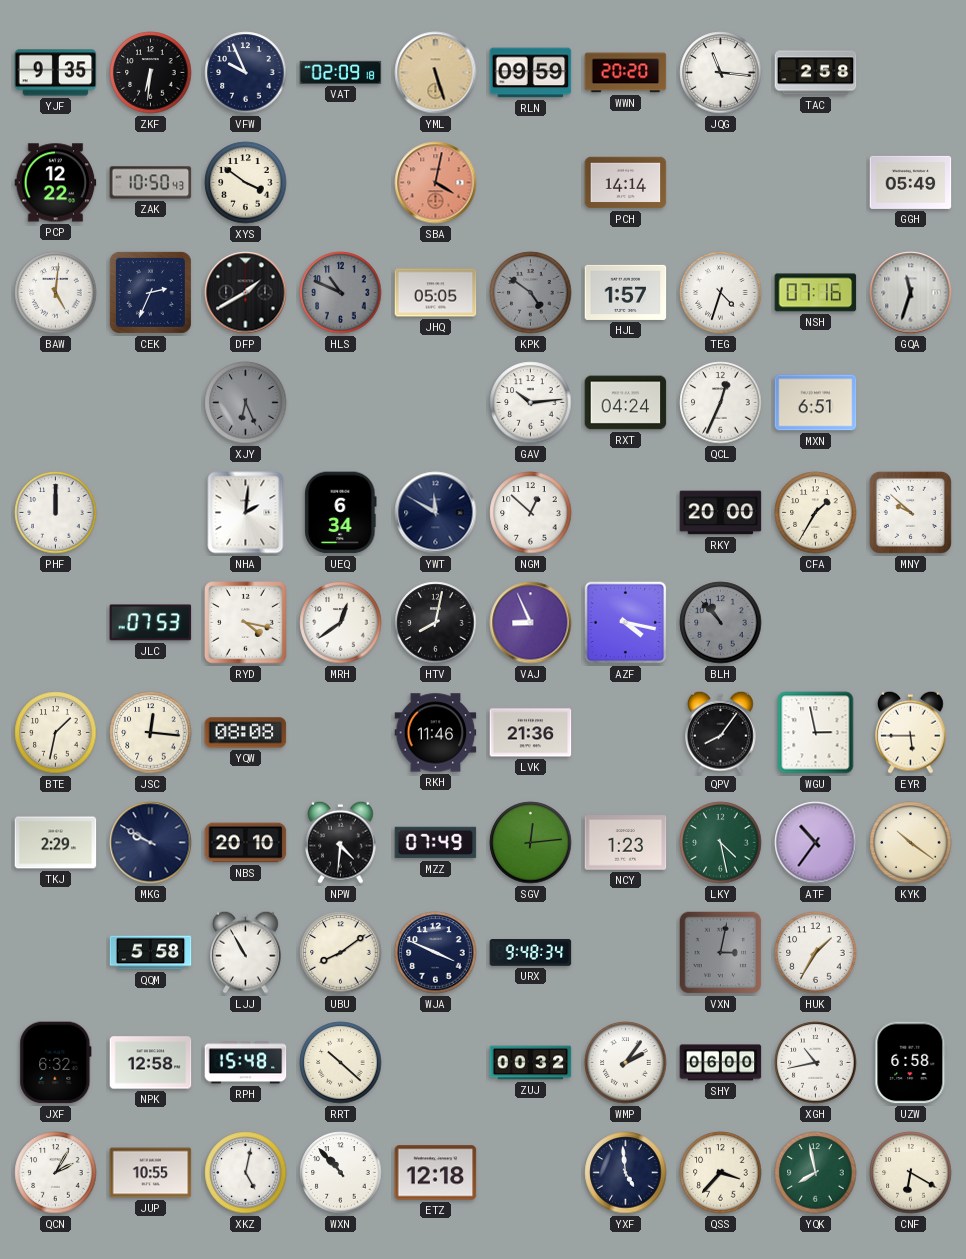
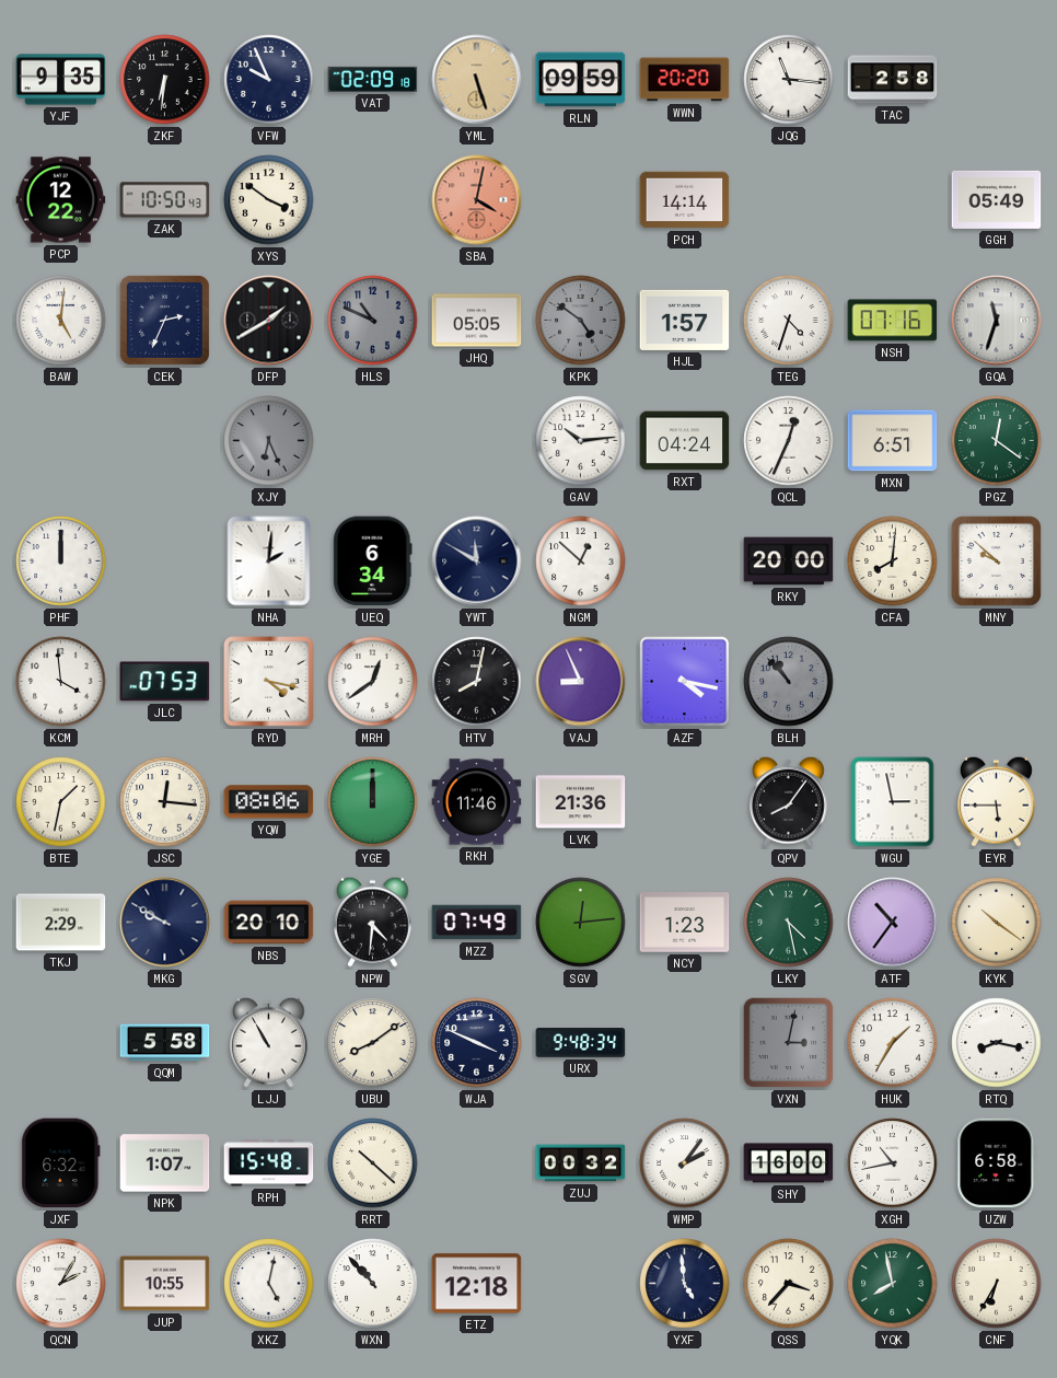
PGZ: none -> 12:21 (997, 441)
CFA: 1:35 -> 8:01 (893, 561)
KCM: none -> 3:59 (61, 682)
YQW: 08:08 -> 08:06 (269, 802)
YGE: none -> 12:00 (373, 802)
RTQ: none -> 8:17 (997, 1043)
NPK: 12:58 -> 1:07 (165, 1163)
SHY: 06:00 -> 16:00 (789, 1163)
CNF: 6:20 -> 6:35 (997, 1284)
